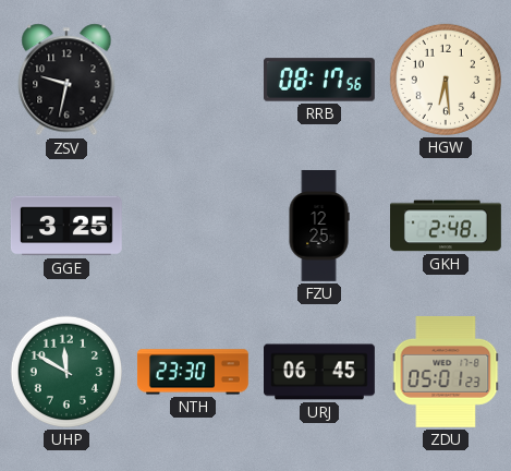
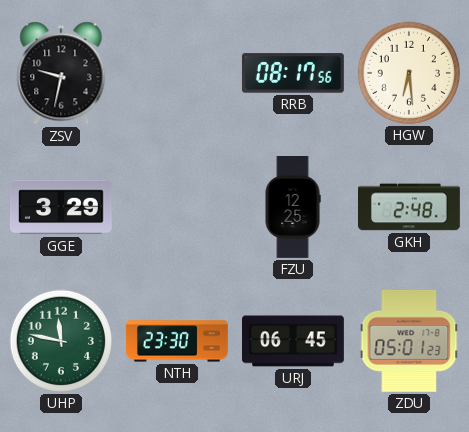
GGE: 3:25 -> 3:29 (61, 207)
UHP: 11:50 -> 11:47 (61, 341)
